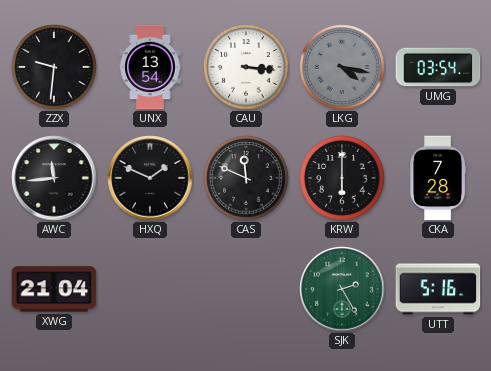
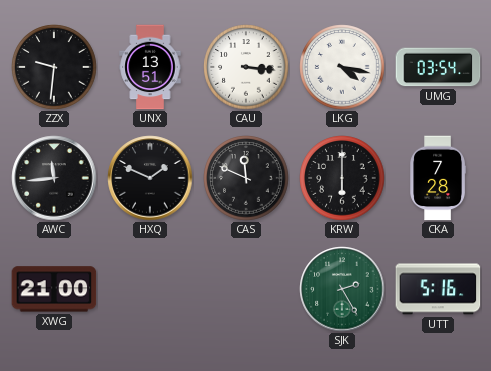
UNX: 13:54 -> 13:51 (150, 67)
LKG dial: grey -> white (342, 67)
XWG: 21:04 -> 21:00 (54, 289)
